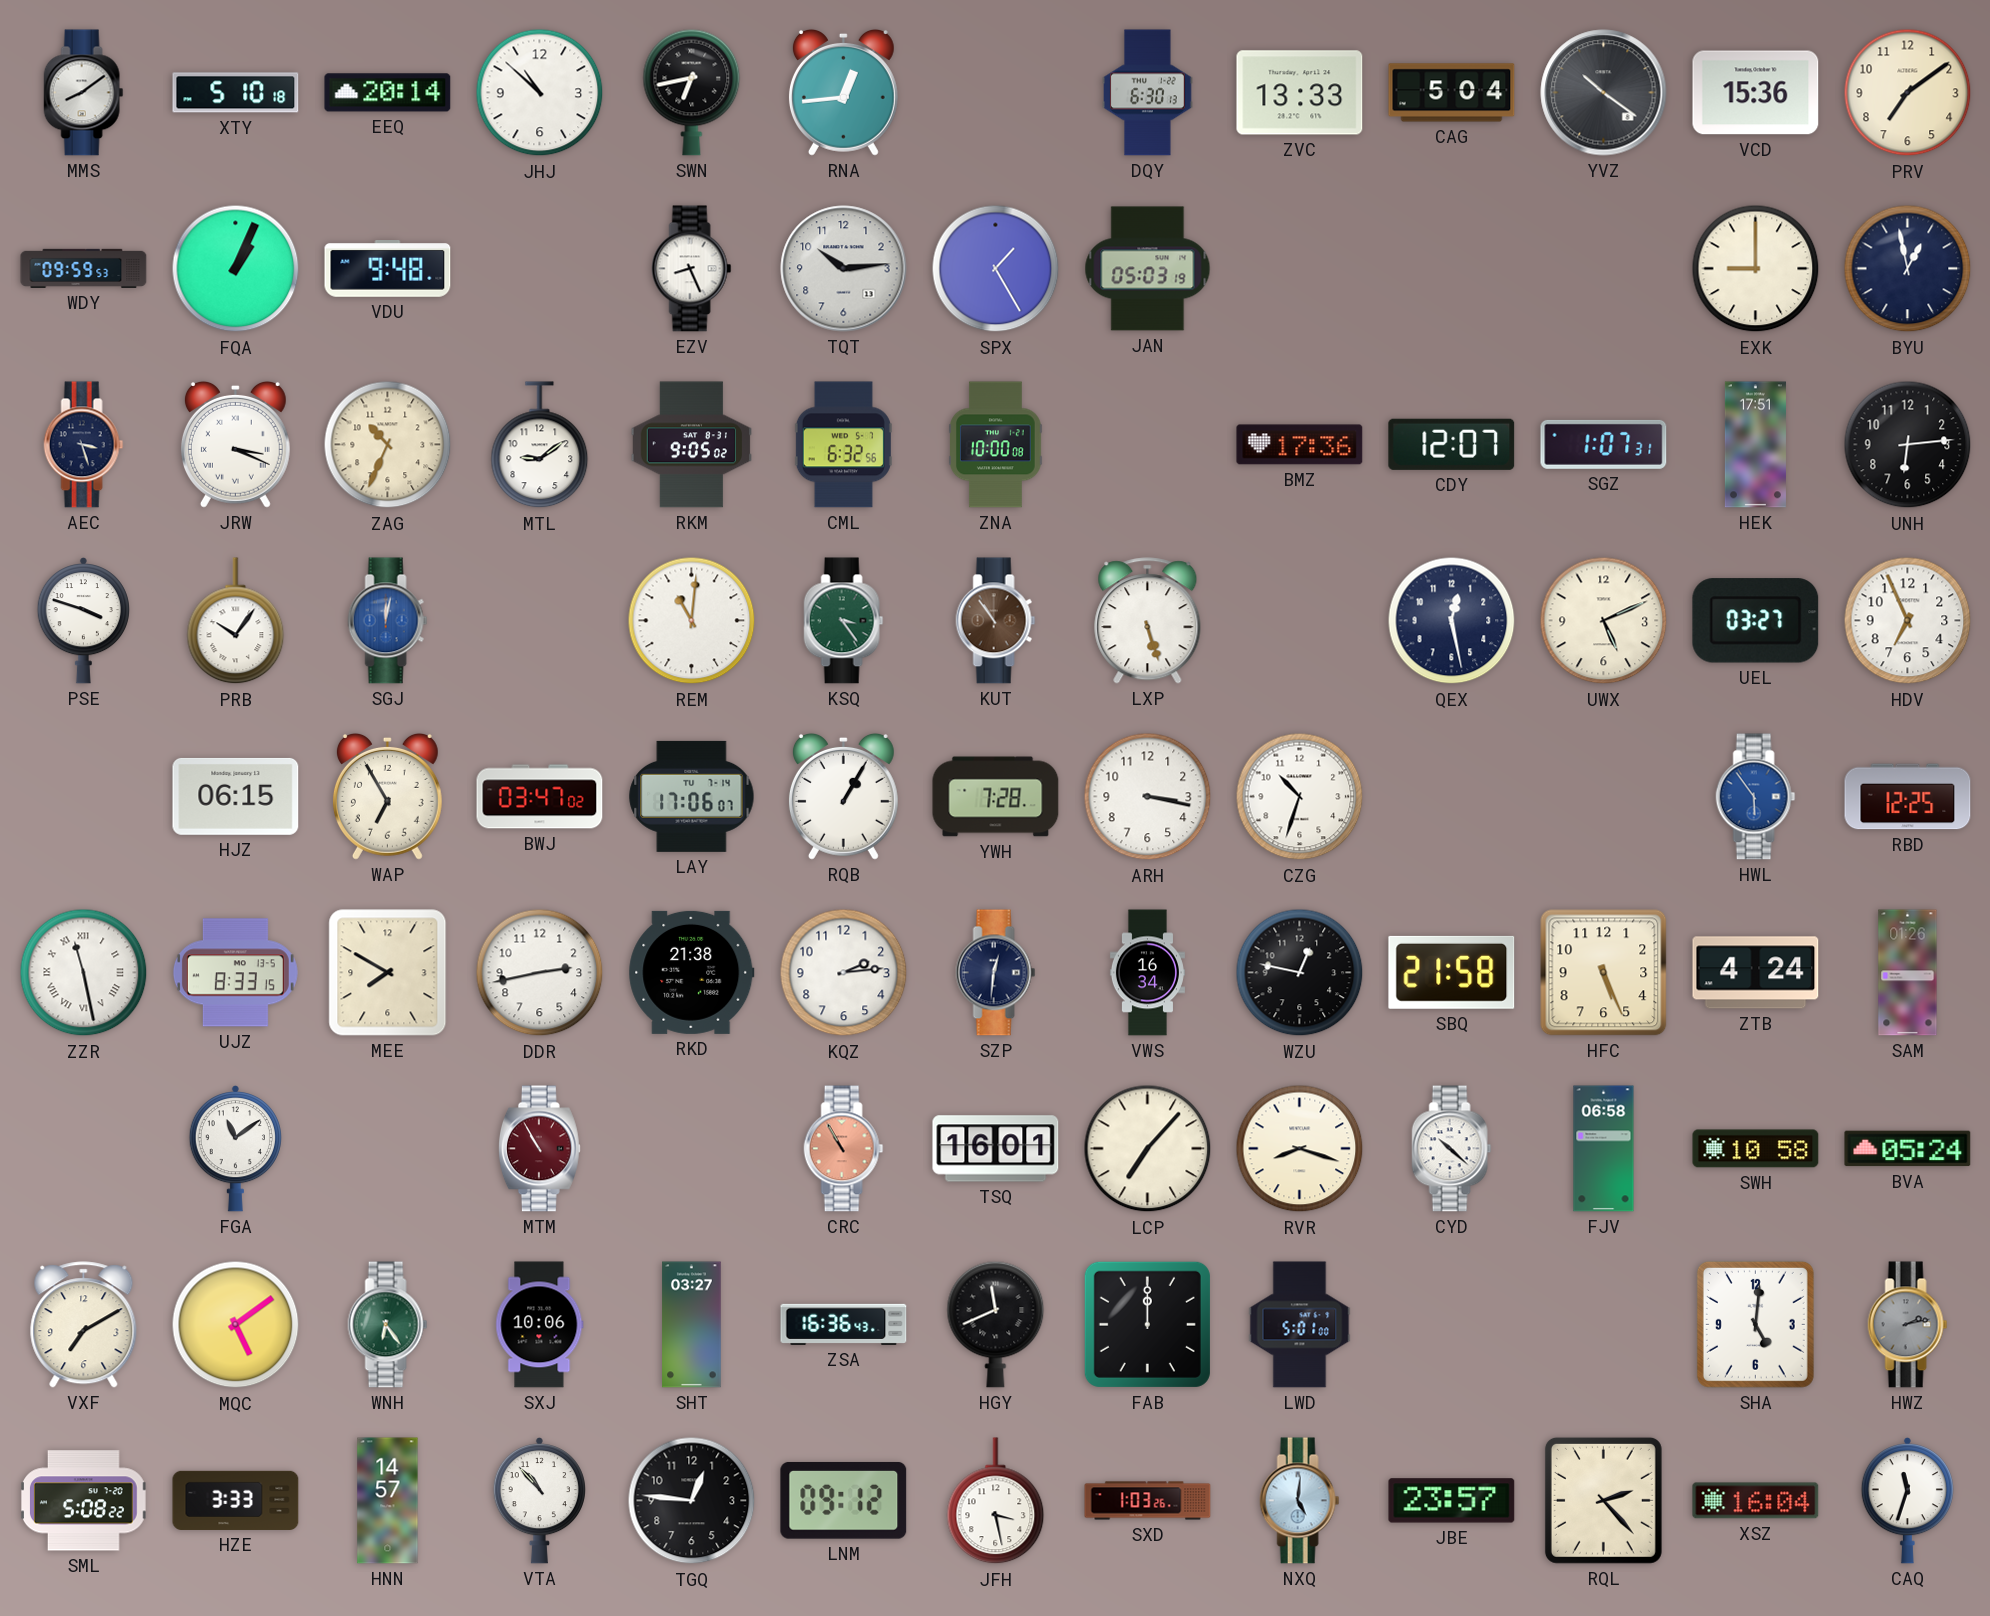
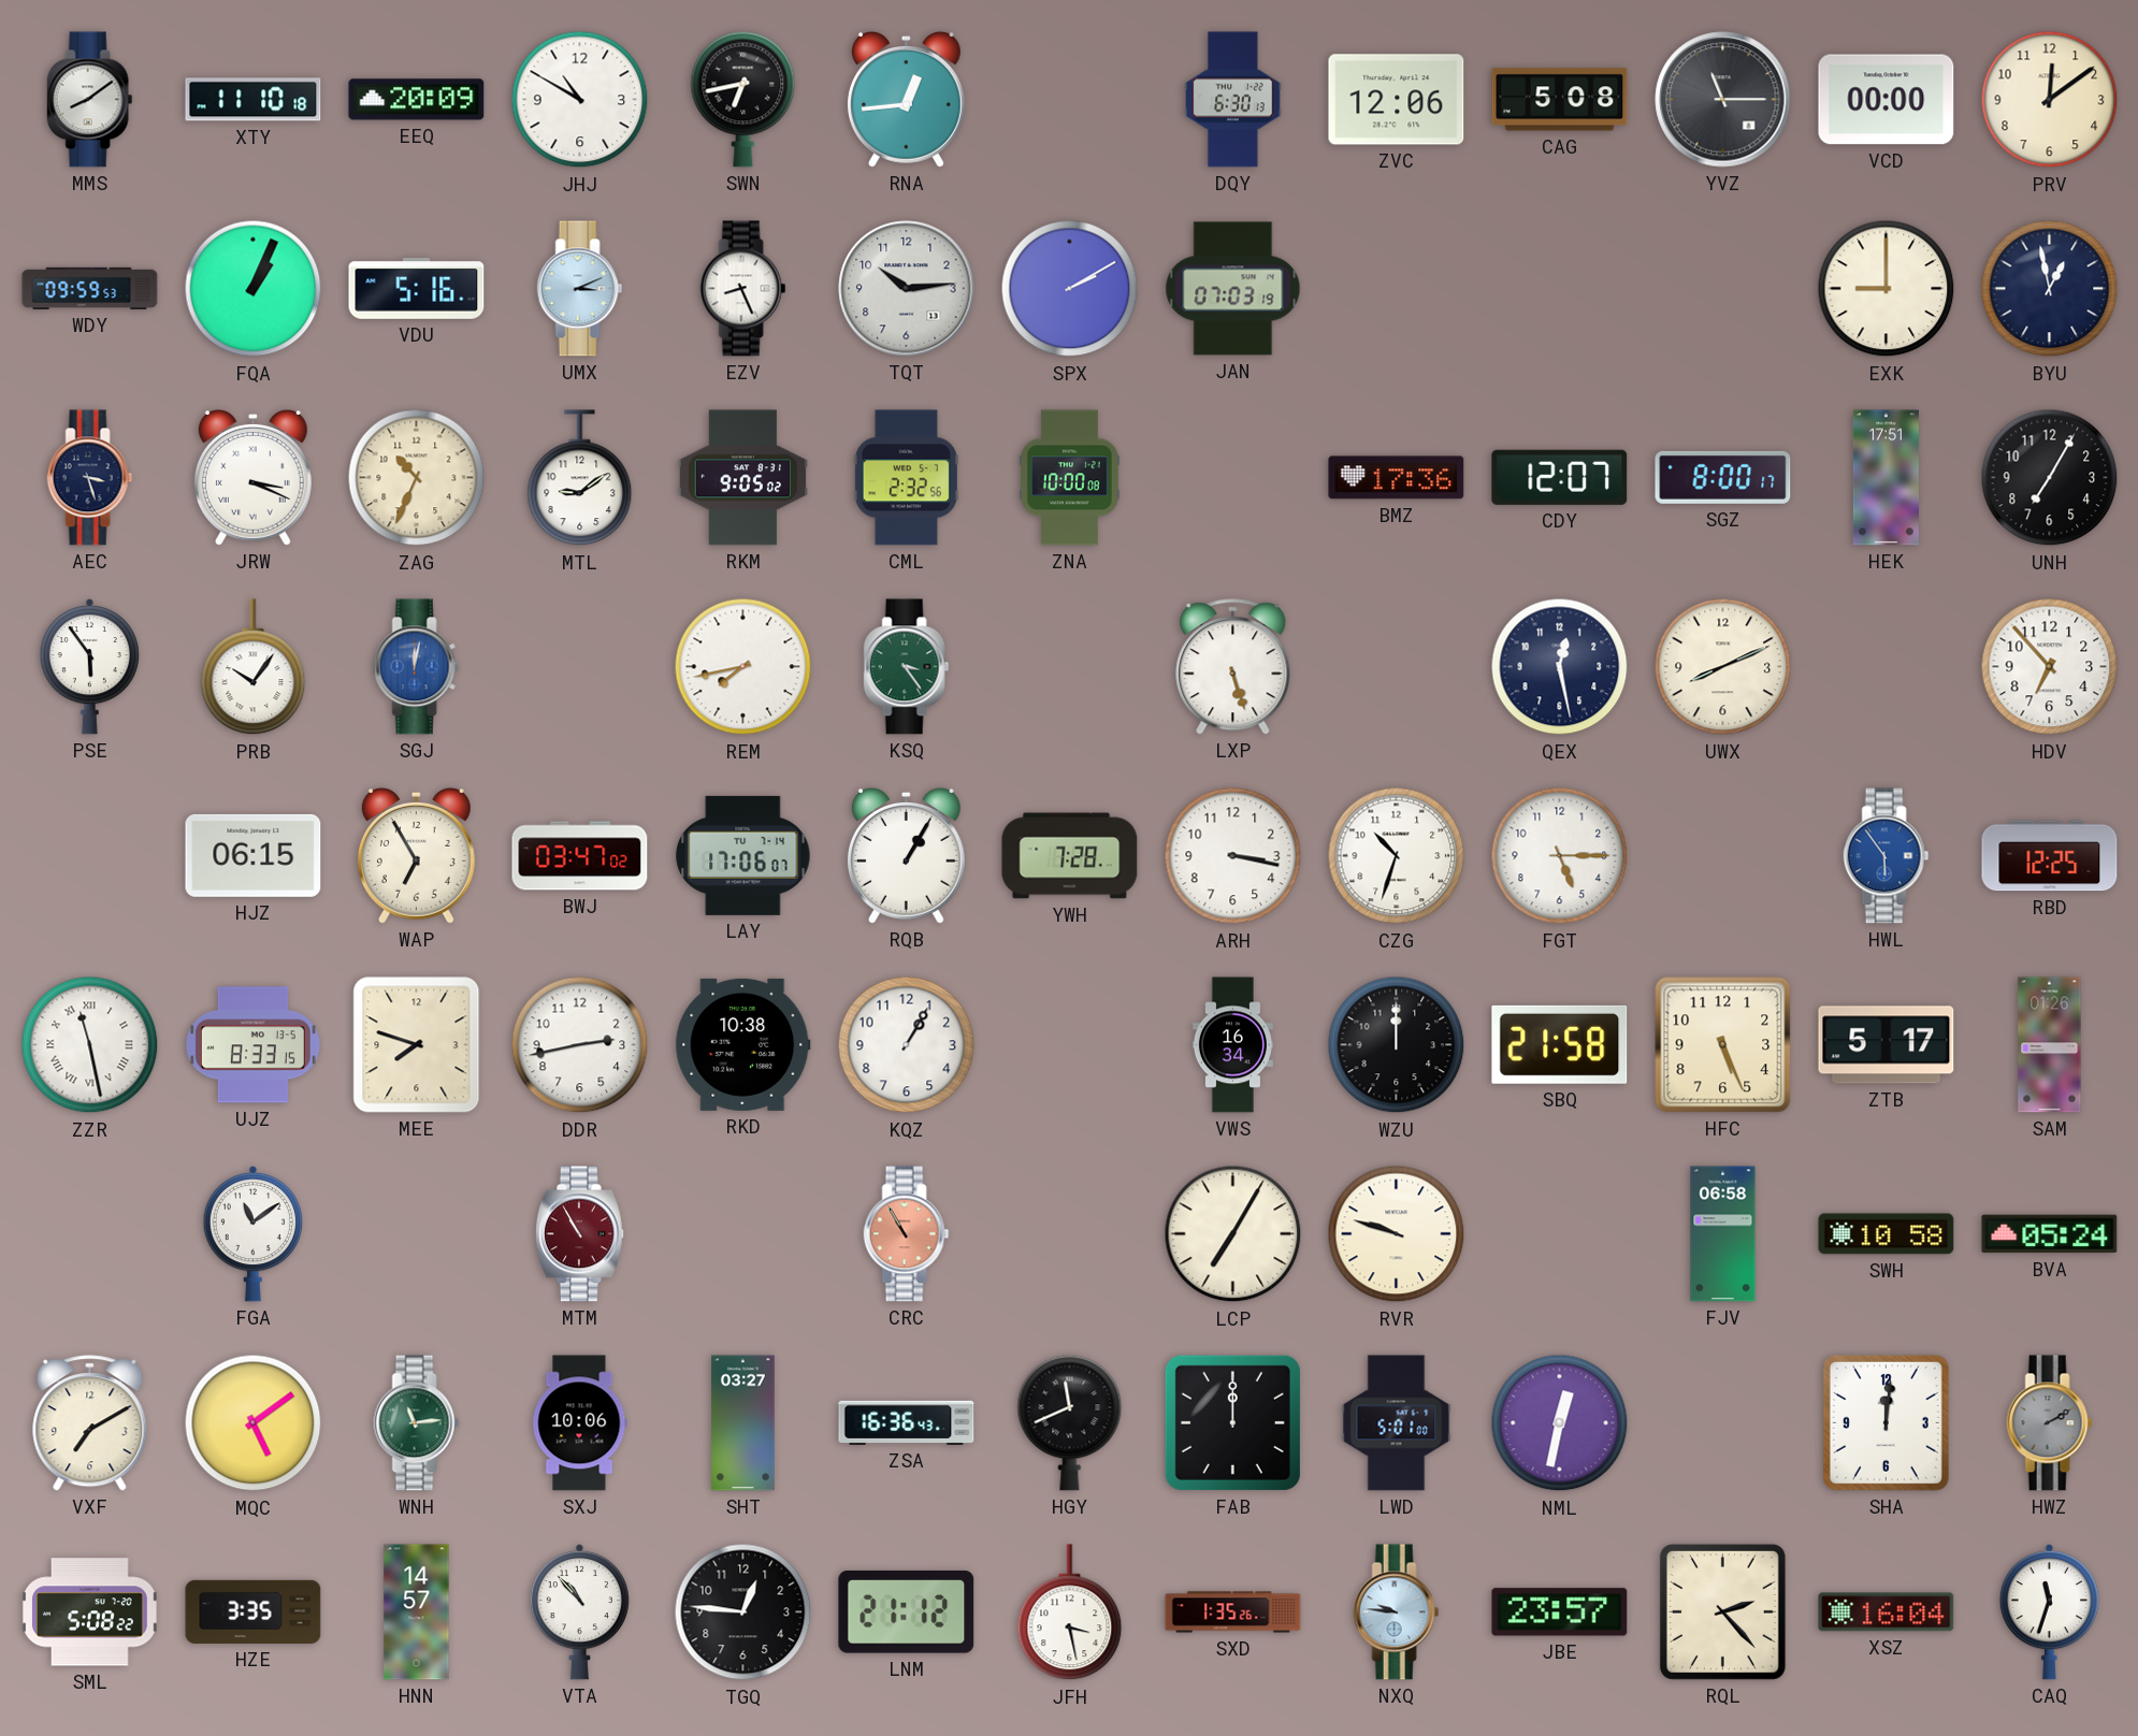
XTY: 5:10 -> 11:10 (254, 100)
EEQ: 20:14 -> 20:09 (417, 100)
JHJ: 10:52 -> 10:50 (580, 100)
ZVC: 13:33 -> 12:06 (1397, 100)
CAG: 5:04 -> 5:08 (1560, 100)
YVZ: 10:21 -> 11:15 (1723, 100)
VCD: 15:36 -> 00:00 (1887, 100)
PRV: 7:09 -> 12:09 (2050, 100)
VDU: 9:48 -> 5:16 (417, 289)
UMX: none -> 3:11 (580, 289)
SPX: 1:25 -> 2:10 (1070, 289)
JAN: 05:03 -> 07:03 (1233, 289)
CML: 6:32 -> 2:32 (906, 478)
SGZ: 1:07 -> 8:00 (1723, 477)
UNH: 6:14 -> 7:05 (2050, 478)
PSE: 3:48 -> 5:54 (89, 667)
REM: 11:01 -> 7:43 (743, 667)
KUT: 10:54 -> none (996, 621)
UWX: 5:11 -> 8:11 (1723, 667)
UEL: 03:27 -> none (1756, 621)
HDV: 6:56 -> 6:53 (2050, 667)
FGT: none -> 5:15 (1560, 856)
MEE: 7:50 -> 7:48 (417, 1045)
RKD: 21:38 -> 10:38 (743, 1044)
KQZ: 2:14 -> 1:05 (907, 1045)
SZP: 12:31 -> none (996, 973)
WZU: 12:47 -> 12:00 (1397, 1045)
ZTB: 4:24 -> 5:17 (1887, 1045)
TSQ: 16:01 -> none (996, 1149)
LCP: 7:07 -> 7:05 (1233, 1234)
RVR: 8:18 -> 9:48 (1397, 1234)
CYD: 10:22 -> none (1452, 1149)
WNH: 6:24 -> 11:14 (417, 1423)
NML: none -> 12:32 (1560, 1423)
SHA: 5:01 -> 12:01 (1886, 1422)
HWZ: 2:13 -> 2:10 (2050, 1423)
HZE: 3:33 -> 3:35 (254, 1611)
LNM: 09:12 -> 21:12 (907, 1612)
SXD: 1:03 -> 1:35 (1233, 1612)
NXQ: 5:01 -> 9:46 (1397, 1612)
